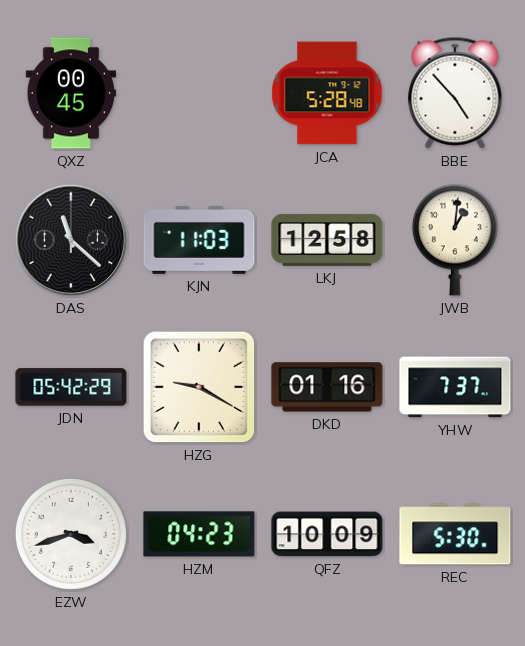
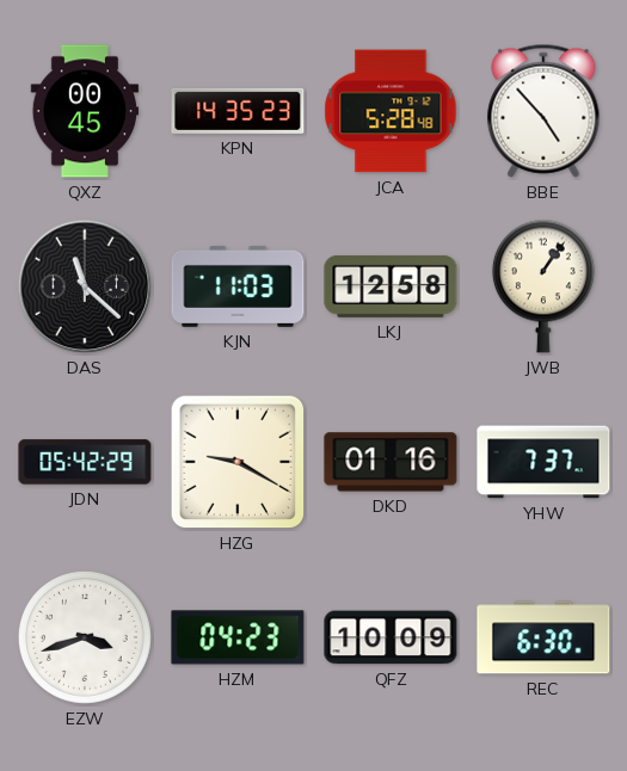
KPN: none -> 14:35 (238, 111)
JWB: 1:01 -> 1:06 (543, 286)
REC: 5:30 -> 6:30 (543, 637)
